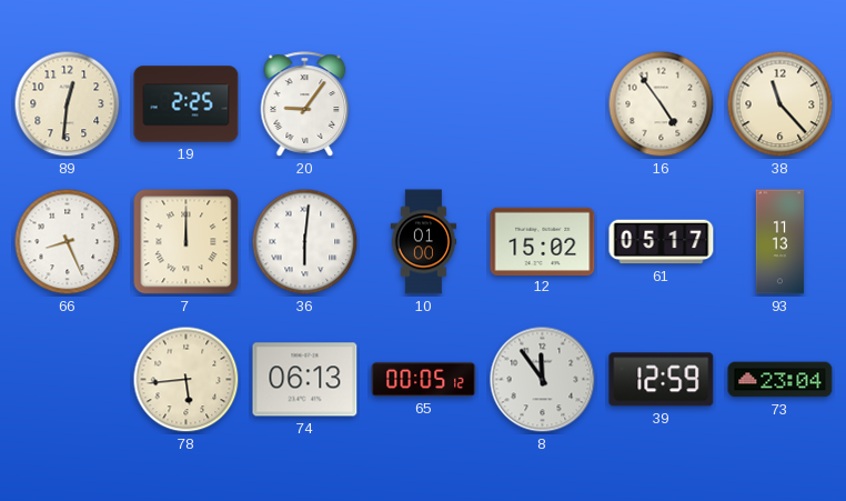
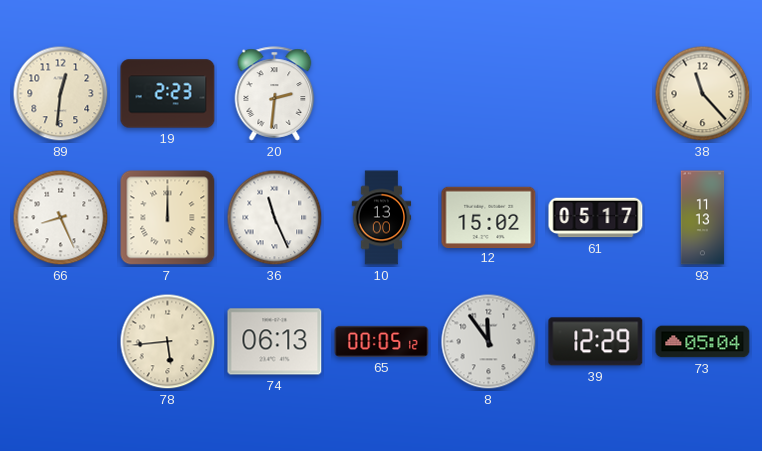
19: 2:25 -> 2:23 (168, 94)
20: 9:06 -> 2:31 (275, 94)
16: 4:54 -> none (662, 104)
36: 6:01 -> 11:26 (275, 218)
10: 01:00 -> 13:00 (382, 218)
39: 12:59 -> 12:29 (596, 342)
73: 23:04 -> 05:04 (703, 342)
